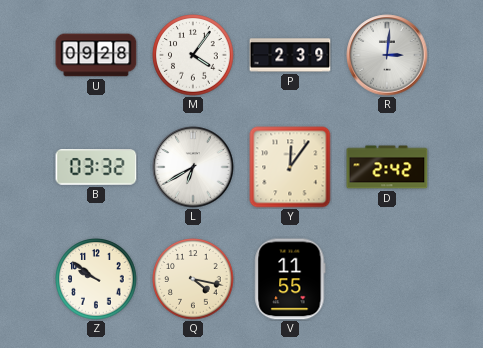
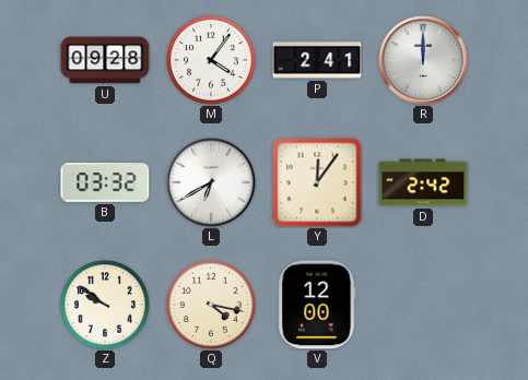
P: 2:39 -> 2:41 (317, 60)
R: 3:01 -> 12:00 (423, 60)
V: 11:55 -> 12:00 (317, 305)
